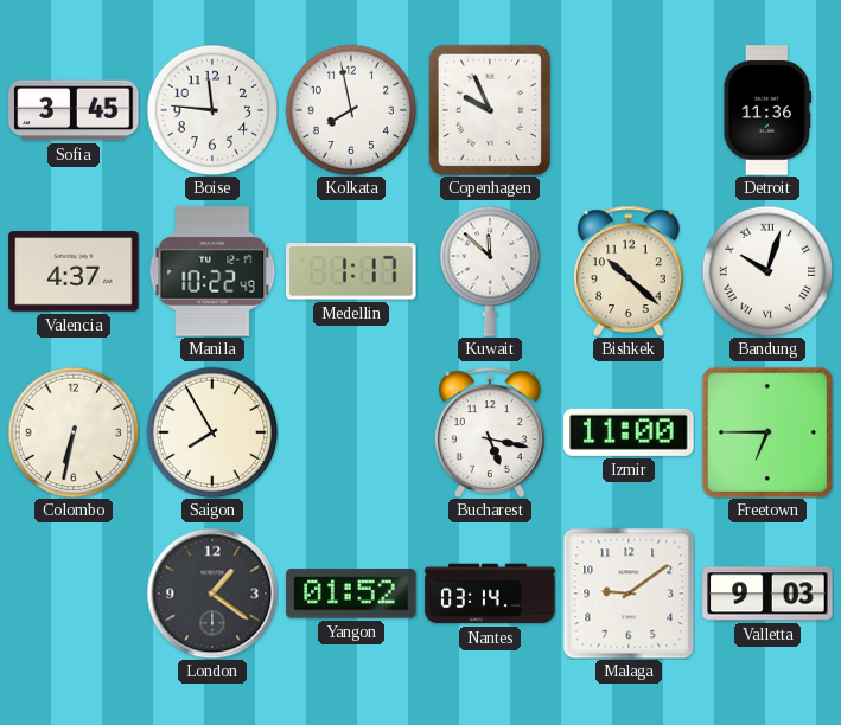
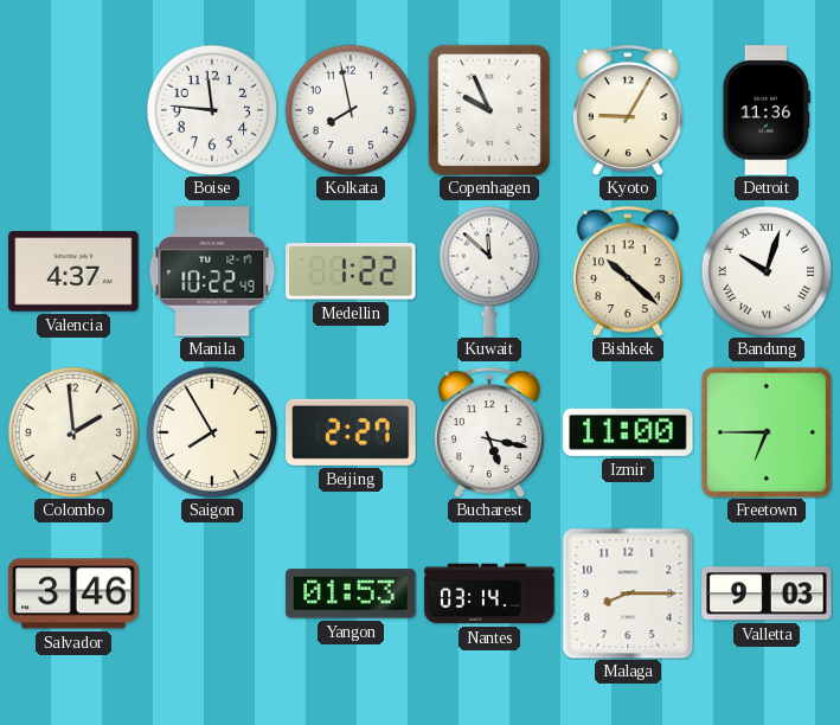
Sofia: 3:45 -> none (74, 110)
Kyoto: none -> 9:05 (629, 110)
Medellin: 1:17 -> 1:22 (351, 271)
Colombo: 6:32 -> 1:59 (73, 432)
Beijing: none -> 2:27 (351, 432)
Salvador: none -> 3:46 (73, 594)
London: 1:21 -> none (212, 594)
Yangon: 01:52 -> 01:53 (351, 594)
Malaga: 9:09 -> 8:15 (628, 594)
